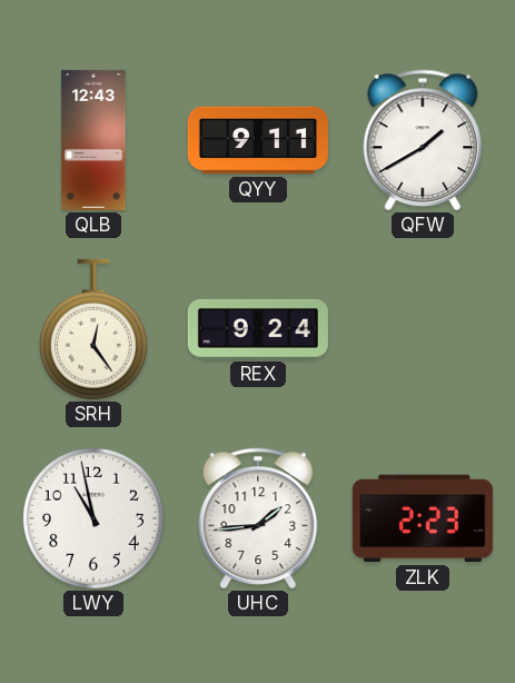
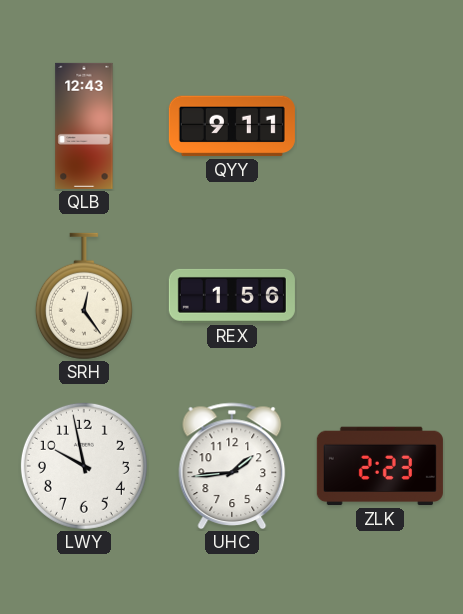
QFW: 1:40 -> none (423, 140)
REX: 9:24 -> 1:56 (232, 296)
LWY: 10:58 -> 9:58 (84, 466)
